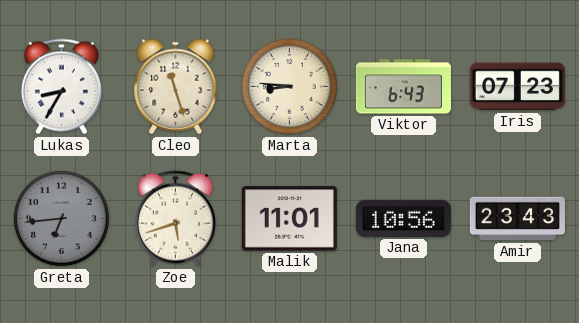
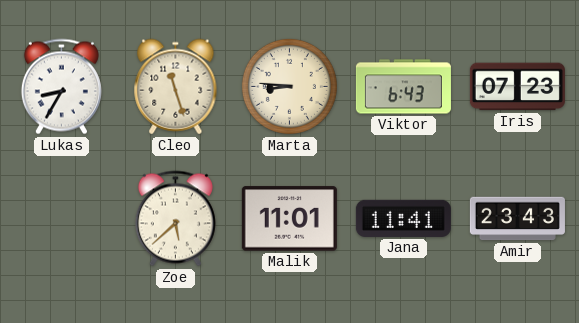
Greta: 6:44 -> none (61, 218)
Zoe: 5:42 -> 5:38 (175, 219)
Jana: 10:56 -> 11:41 (403, 218)
